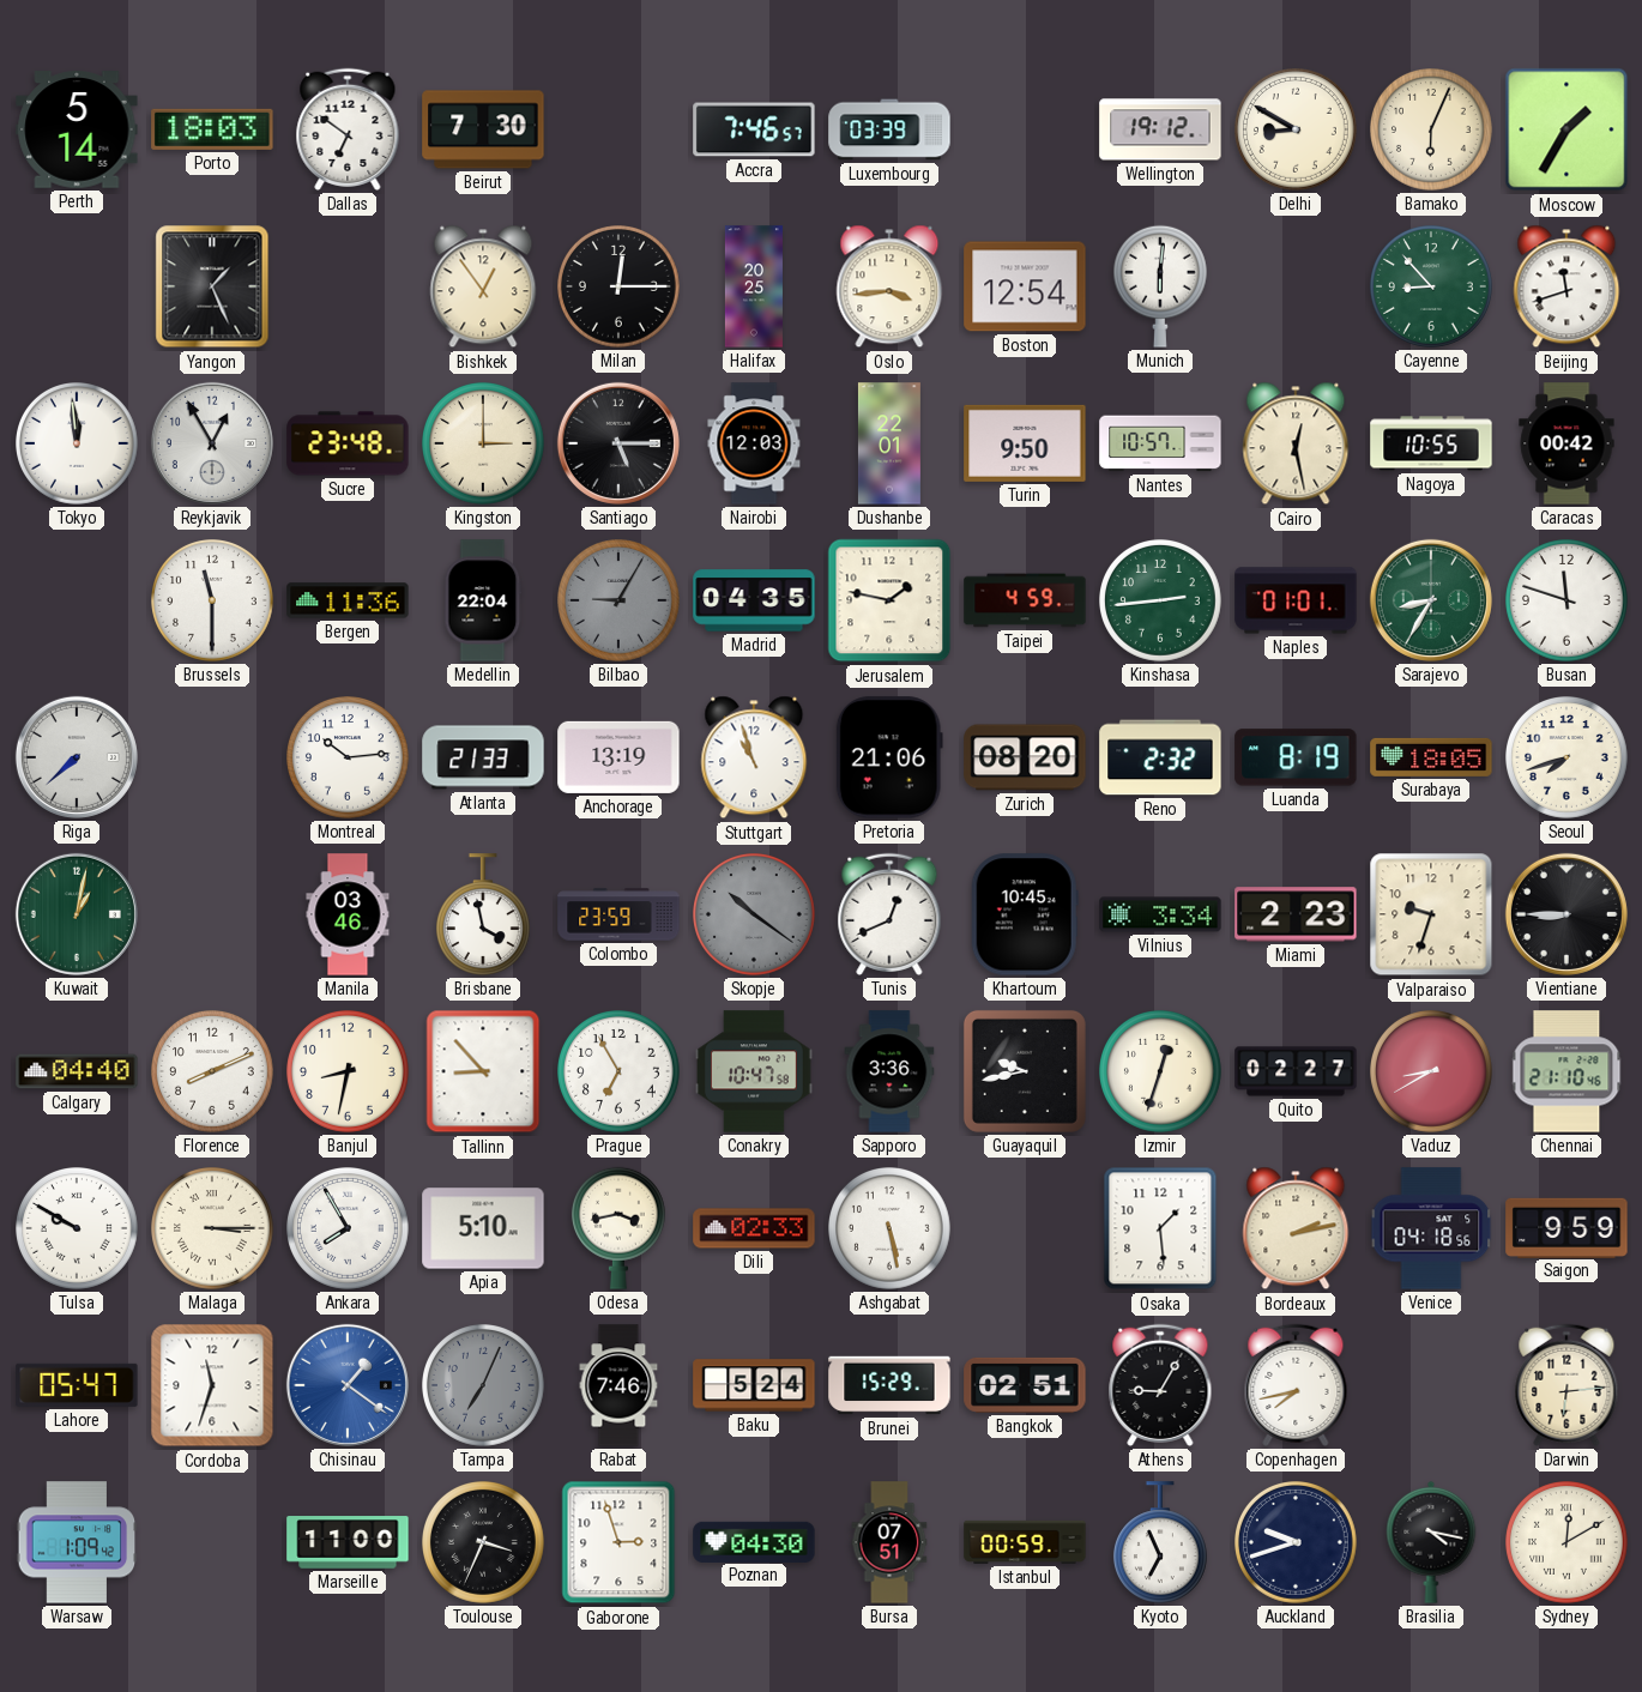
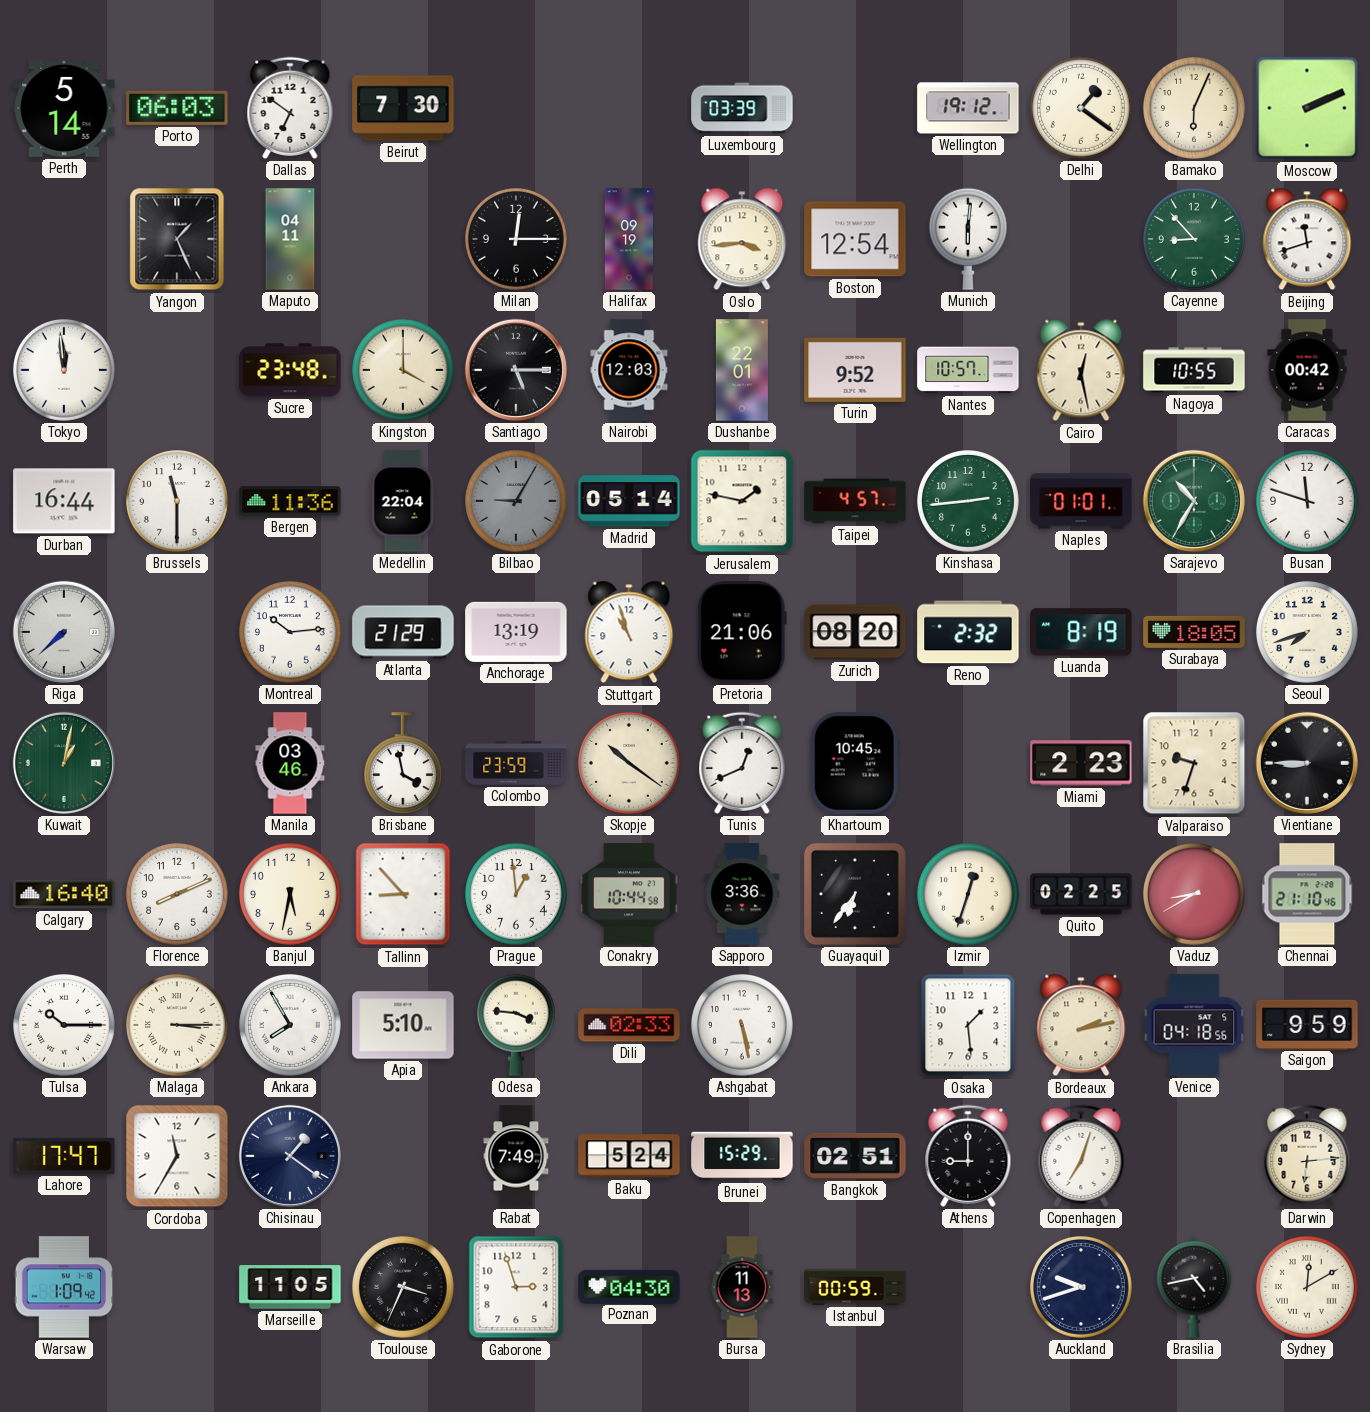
Porto: 18:03 -> 06:03 (177, 108)
Accra: 7:46 -> none (754, 129)
Delhi: 8:50 -> 1:21 (1082, 109)
Moscow: 1:35 -> 2:11 (1307, 108)
Maputo: none -> 04:11 (290, 239)
Bishkek: 12:54 -> none (483, 286)
Halifax: 20:25 -> 09:19 (629, 239)
Reykjavik: 12:55 -> none (212, 443)
Kingston: 3:00 -> 4:00 (404, 371)
Turin: 9:50 -> 9:52 (855, 370)
Durban: none -> 16:44 (64, 501)
Madrid: 04:35 -> 05:14 (629, 501)
Taipei: 4:59 -> 4:57 (855, 501)
Sarajevo: 8:35 -> 10:35 (1194, 501)
Atlanta: 21:33 -> 21:29 (403, 632)
Skopje dial: grey -> cream (630, 764)
Vilnius: 3:34 -> none (1160, 914)
Calgary: 04:40 -> 16:40 (64, 894)
Banjul: 8:32 -> 5:32 (291, 895)
Prague: 6:55 -> 12:59 (517, 895)
Conakry: 10:47 -> 10:44 (630, 894)
Guayaquil: 9:43 -> 6:36 (855, 894)
Quito: 02:27 -> 02:25 (1081, 894)
Tulsa: 9:50 -> 10:15 (65, 1026)
Odesa: 3:43 -> 3:46 (516, 1025)
Lahore: 05:47 -> 17:47 (64, 1156)
Cordoba: 11:33 -> 11:35 (177, 1156)
Chisinau dial: blue -> navy (290, 1156)
Tampa: 7:04 -> none (484, 1386)
Rabat: 7:46 -> 7:49 (516, 1156)
Athens: 9:05 -> 9:00 (968, 1156)
Copenhagen: 7:43 -> 7:03 (1081, 1156)
Marseille: 11:00 -> 11:05 (290, 1287)
Bursa: 07:51 -> 11:13 (742, 1287)
Kyoto: 6:56 -> none (1160, 1542)
Brasilia: 4:17 -> 4:43 (1194, 1287)
